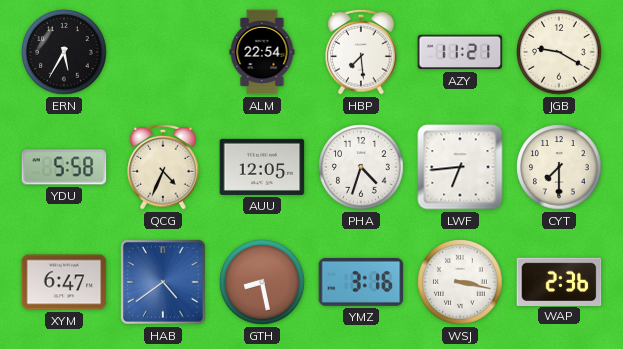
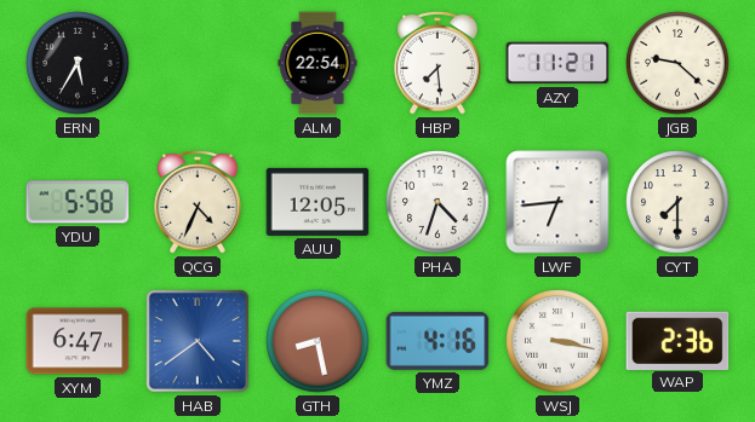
JGB: 9:20 -> 9:22 (677, 63)
YMZ: 3:16 -> 4:16 (437, 341)
